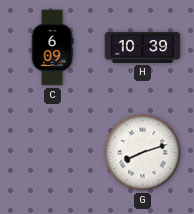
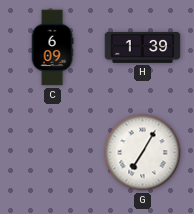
H: 10:39 -> 1:39 (143, 47)
G: 8:12 -> 7:05 (143, 153)
